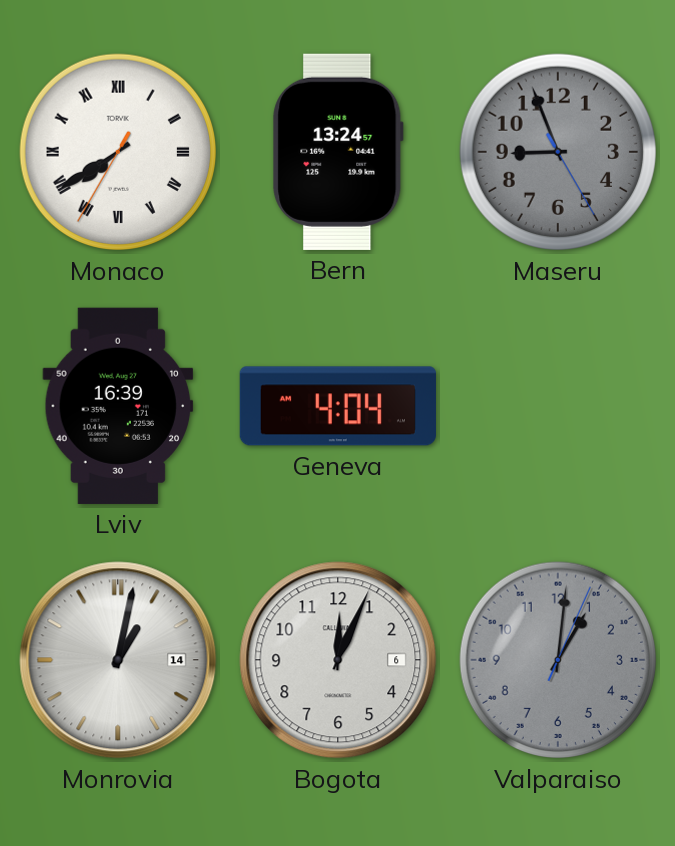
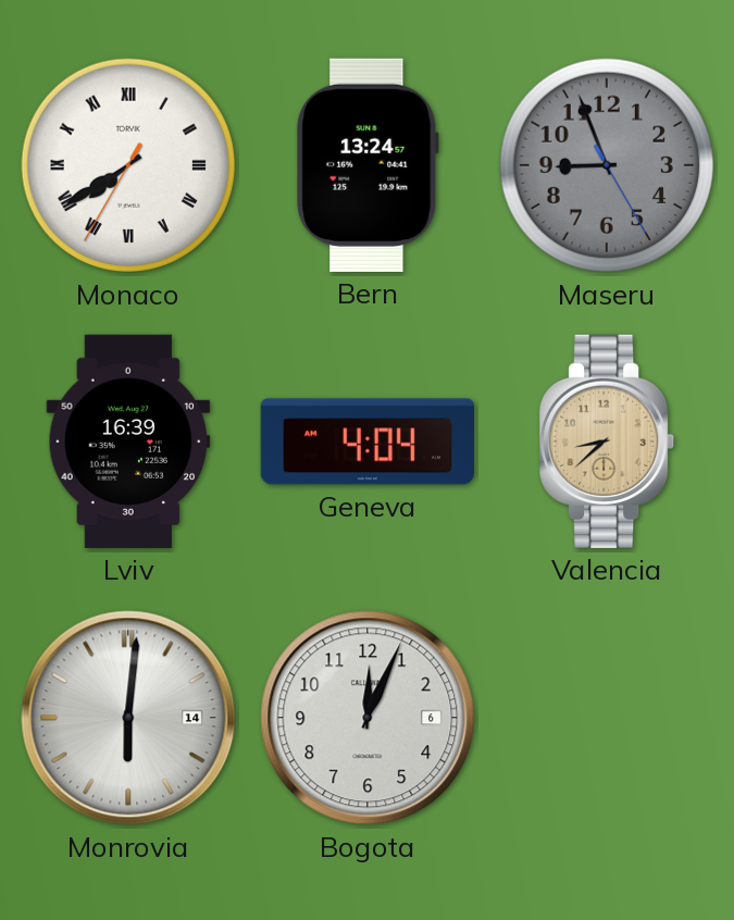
Valencia: none -> 8:38 (608, 442)
Monrovia: 1:02 -> 6:01 (128, 718)
Valparaiso: 1:01 -> none (558, 660)
